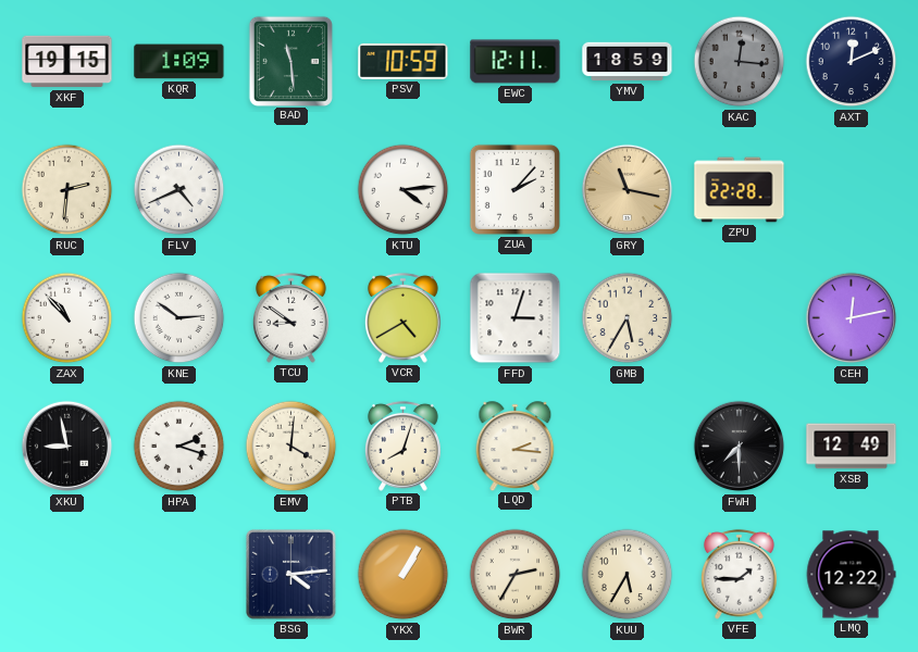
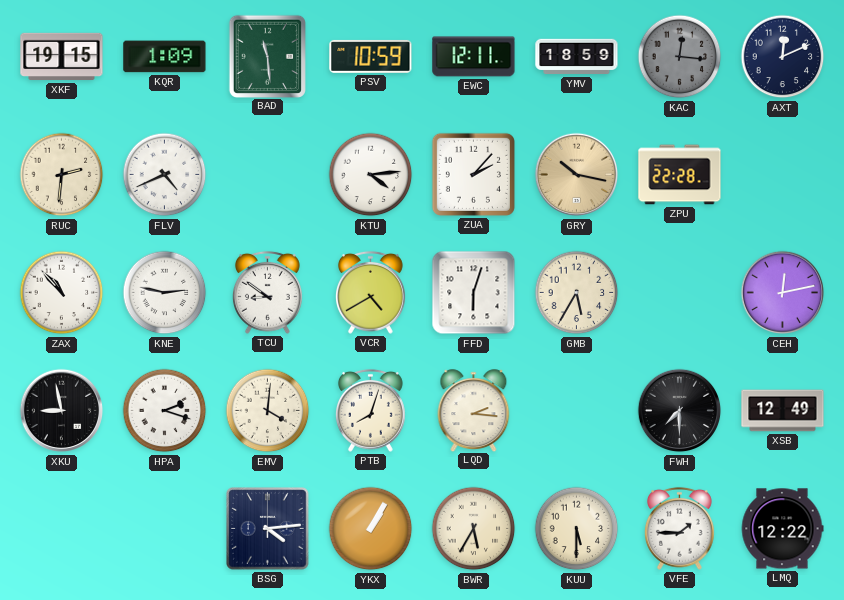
GRY: 11:17 -> 10:17 (577, 175)
KNE: 2:51 -> 2:47 (165, 293)
FFD: 3:03 -> 6:03 (474, 293)
BWR: 2:35 -> 5:35 (474, 529)
KUU: 5:35 -> 5:30 (577, 529)
